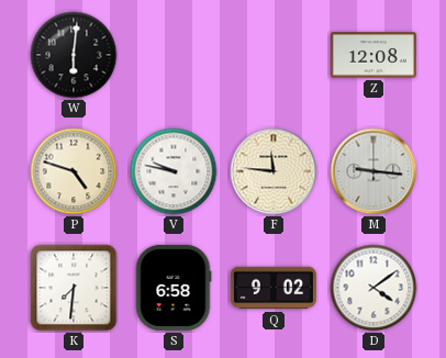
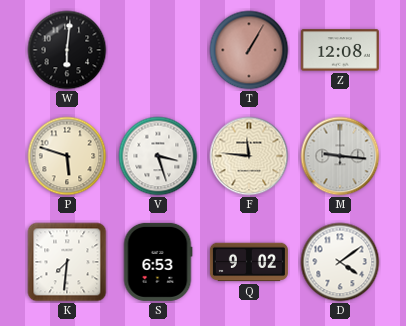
T: none -> 1:05 (249, 50)
P: 4:48 -> 5:48 (67, 156)
V: 9:47 -> 3:27 (158, 156)
S: 6:58 -> 6:53 (158, 262)
